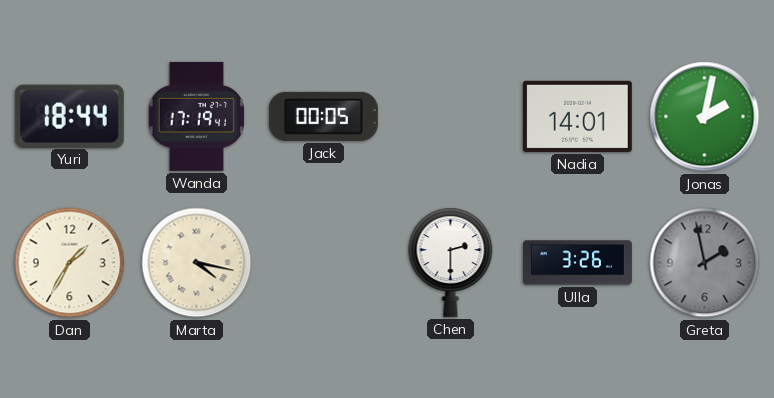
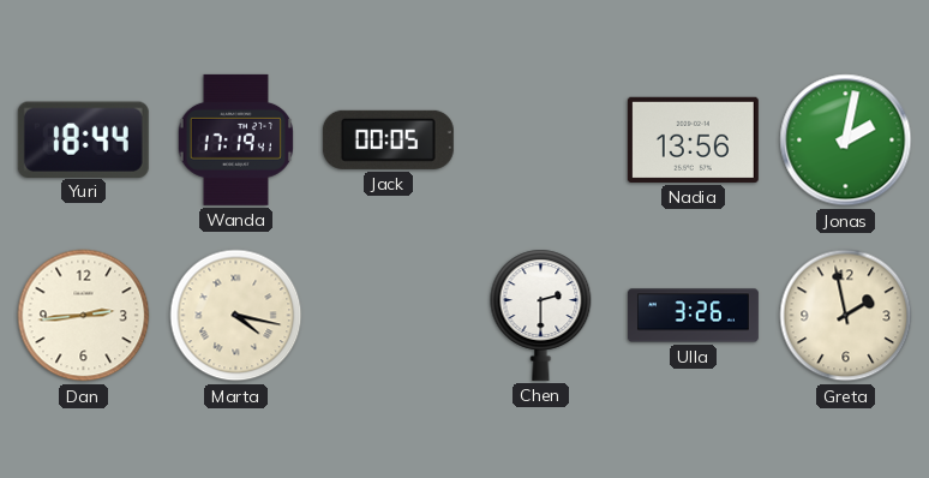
Nadia: 14:01 -> 13:56 (693, 139)
Dan: 1:35 -> 2:44 (84, 316)
Greta dial: grey -> cream (846, 316)
